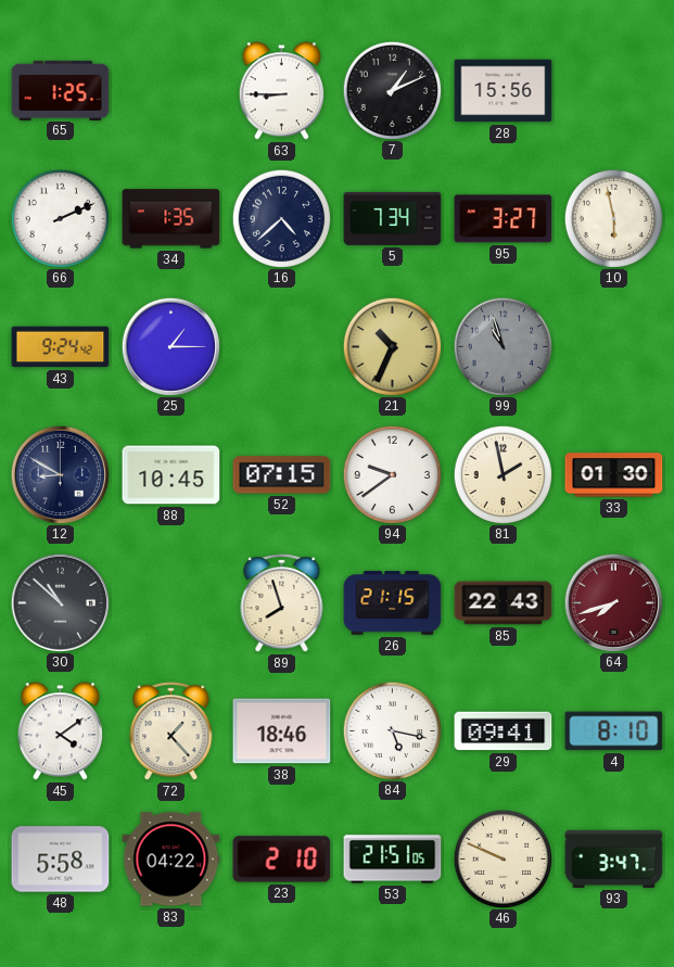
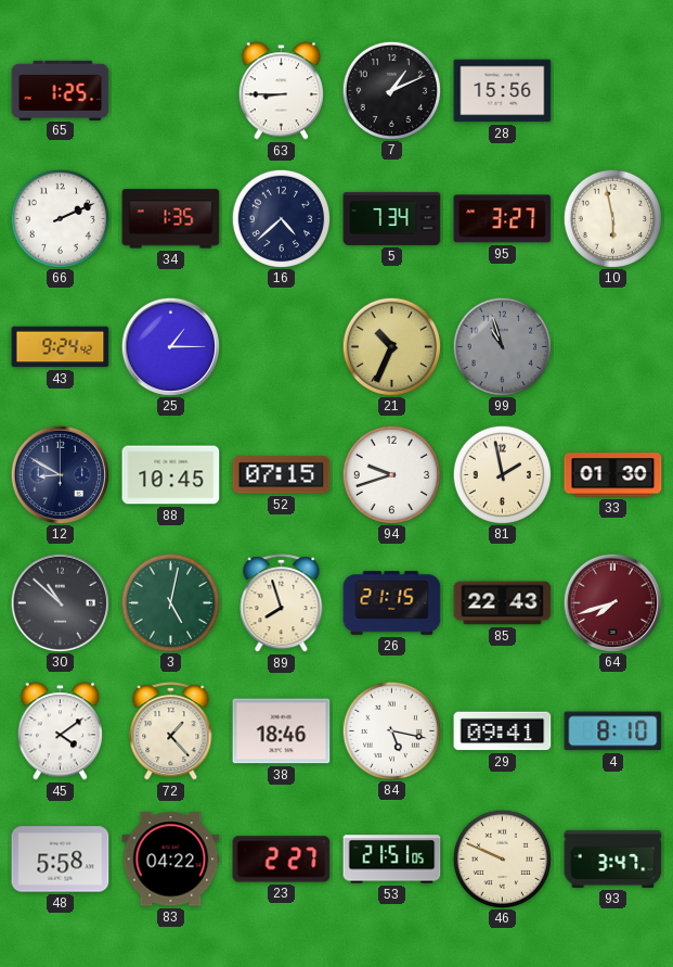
94: 9:39 -> 9:42 (391, 474)
3: none -> 5:02 (170, 602)
23: 2:10 -> 2:27 (282, 860)
